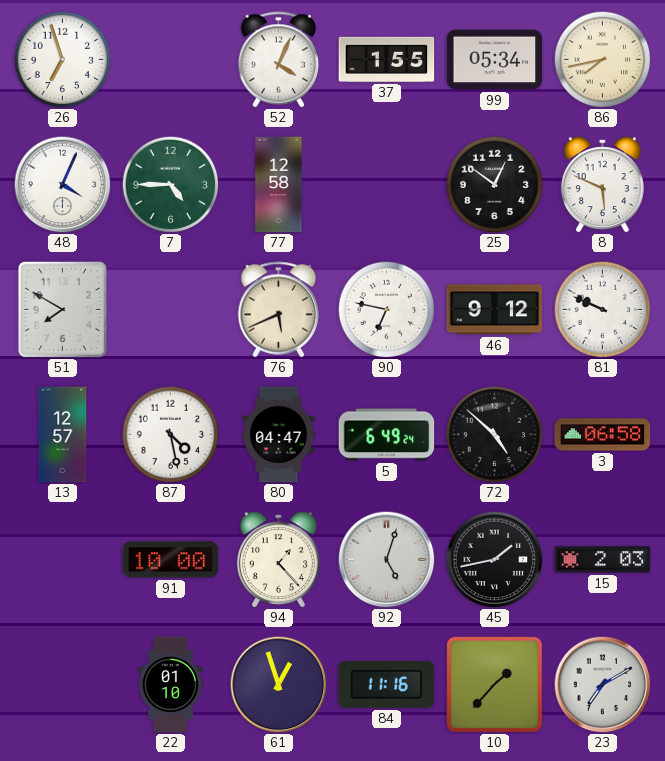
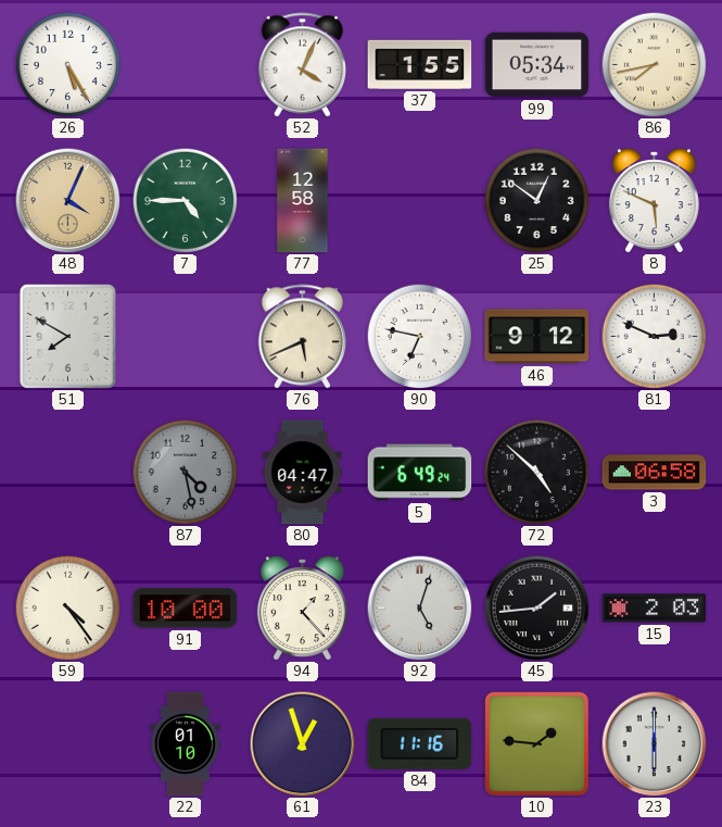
26: 6:57 -> 5:25 (67, 64)
48 dial: white -> champagne (68, 201)
81: 9:49 -> 2:49 (654, 336)
13: 12:57 -> none (63, 435)
87 dial: white -> grey (185, 472)
59: none -> 4:24 (67, 607)
45: 1:43 -> 1:44 (537, 609)
10: 1:37 -> 1:46 (536, 743)
23: 7:10 -> 6:00 (655, 744)
